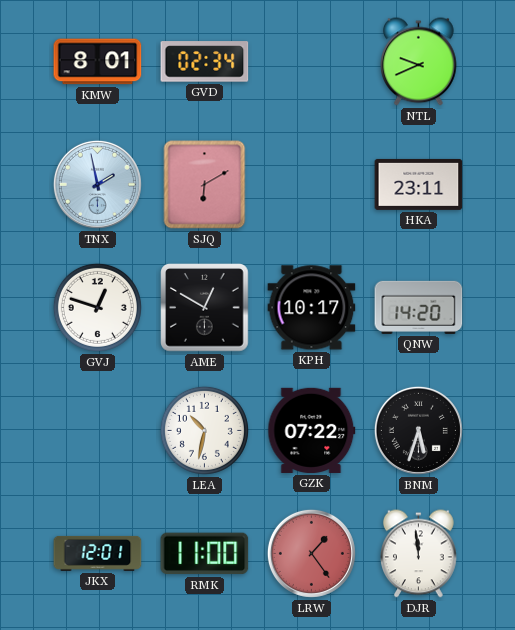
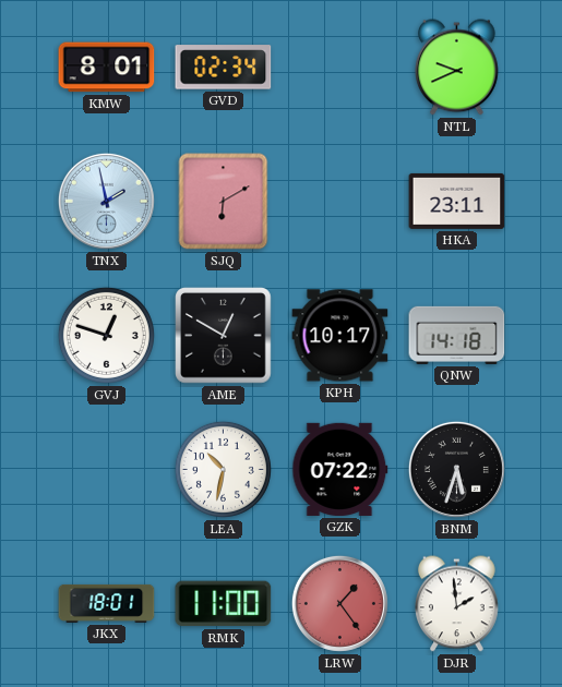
QNW: 14:20 -> 14:18 (457, 335)
JKX: 12:01 -> 18:01 (107, 603)
DJR: 11:59 -> 1:59 (457, 604)
